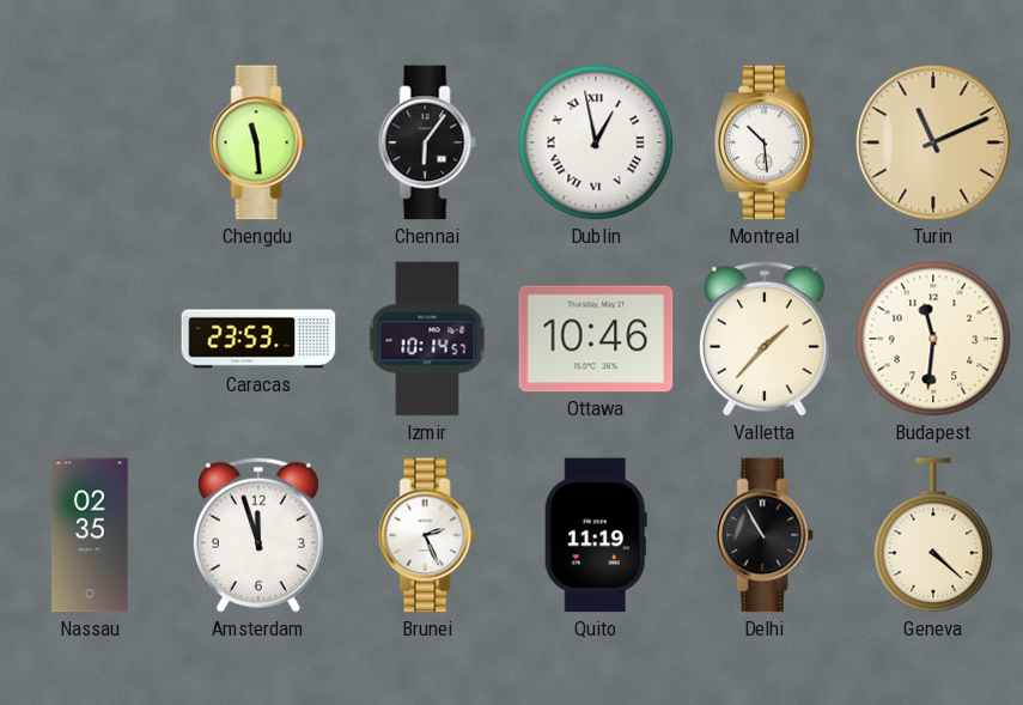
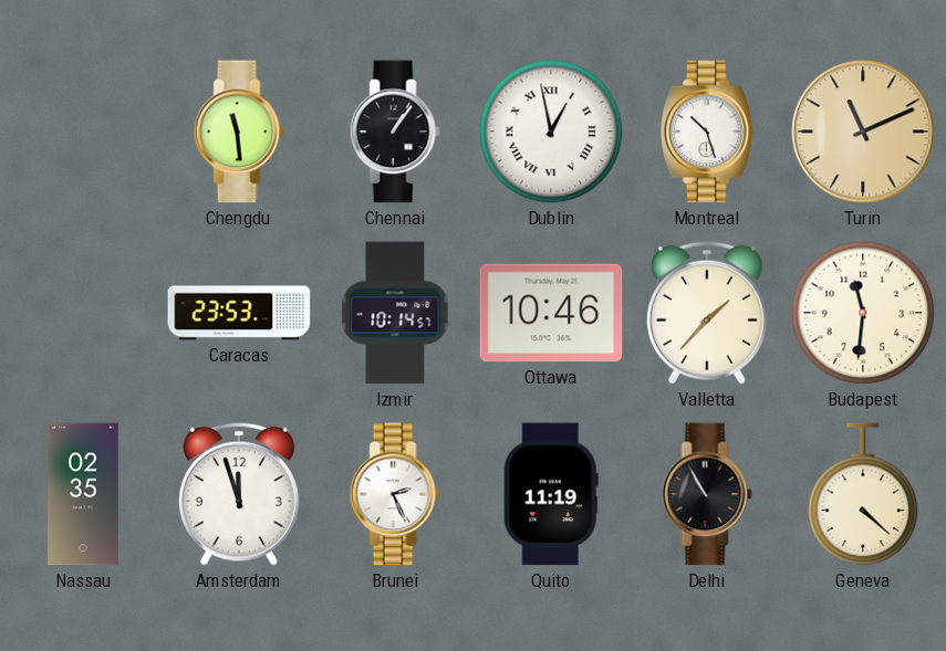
Chennai: 6:06 -> 1:06 (395, 132)
Montreal: 10:29 -> 10:27 (707, 132)
